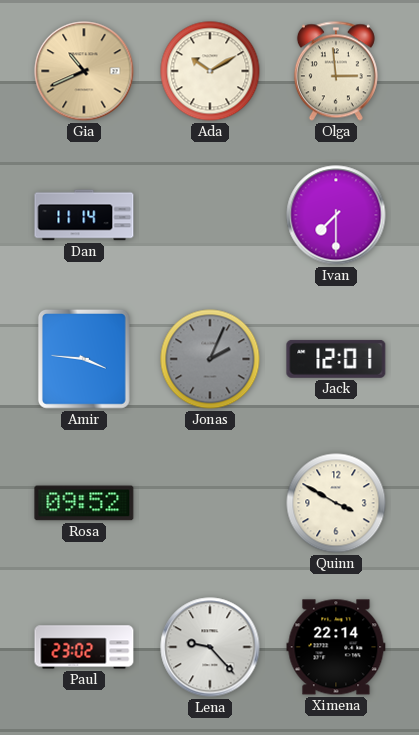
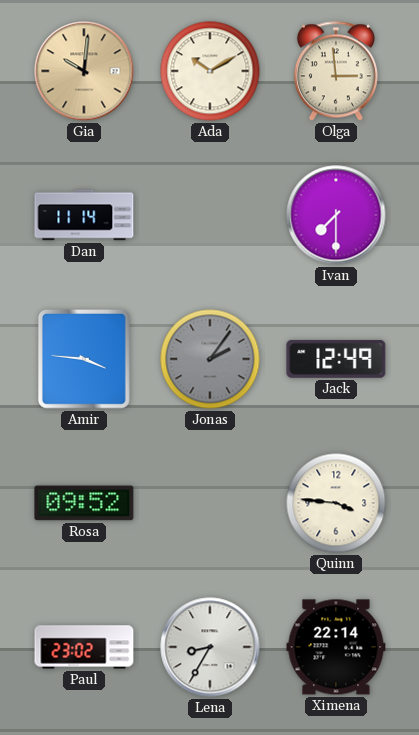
Gia: 10:41 -> 10:01 (84, 71)
Jonas: 2:04 -> 2:06 (210, 359)
Jack: 12:01 -> 12:49 (336, 359)
Quinn: 3:50 -> 3:46 (336, 503)
Lena: 9:23 -> 8:35 (210, 647)
